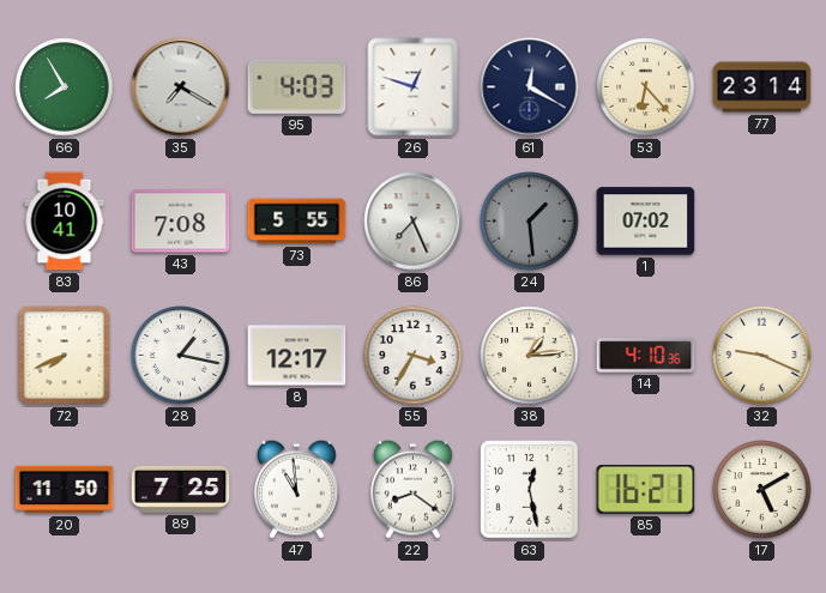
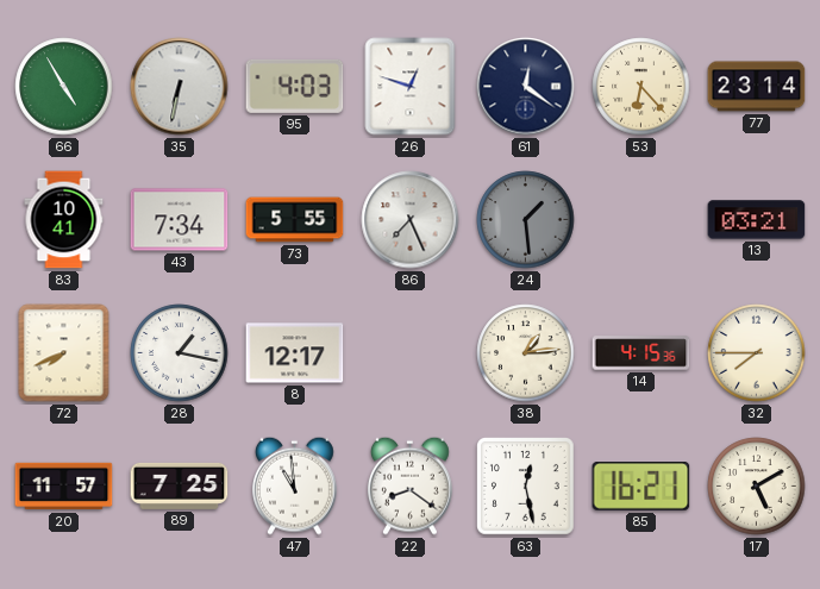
66: 7:55 -> 4:55 (64, 87)
35: 7:20 -> 6:32 (180, 87)
61: 12:20 -> 12:21 (526, 87)
43: 7:08 -> 7:34 (180, 220)
1: 07:02 -> none (646, 222)
13: none -> 03:21 (757, 220)
55: 3:35 -> none (414, 356)
14: 4:10 -> 4:15 (641, 353)
32: 9:19 -> 7:45 (757, 353)
20: 11:50 -> 11:57 (64, 487)
